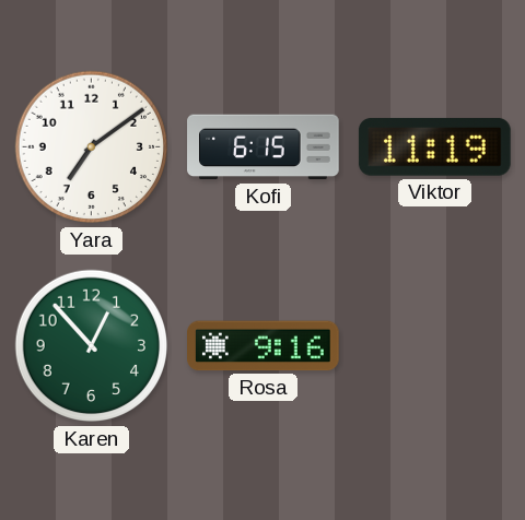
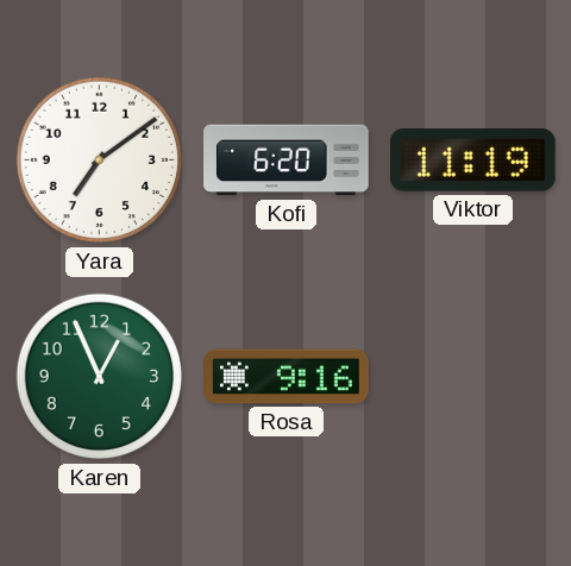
Kofi: 6:15 -> 6:20 (287, 161)
Karen: 12:53 -> 12:56 (100, 377)
